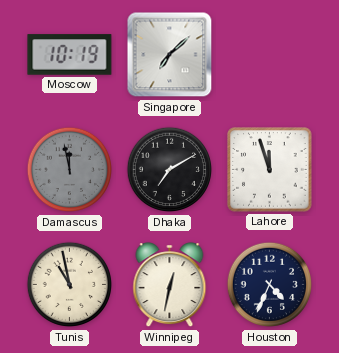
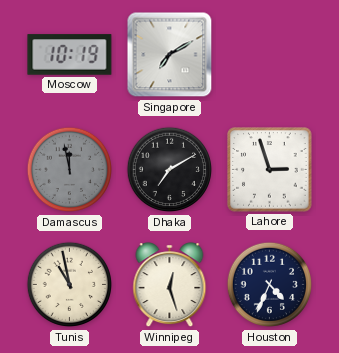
Singapore: 7:08 -> 7:10 (170, 55)
Lahore: 11:57 -> 2:57 (270, 170)
Winnipeg: 12:32 -> 12:27 (170, 285)
